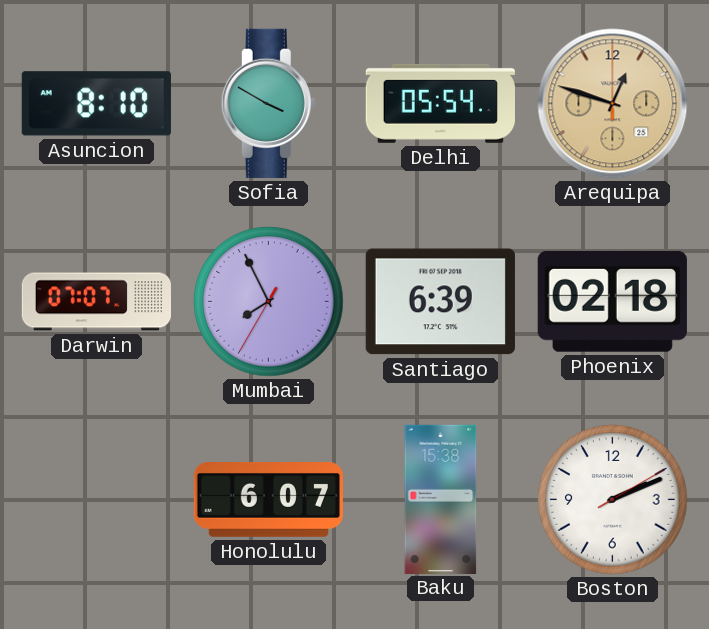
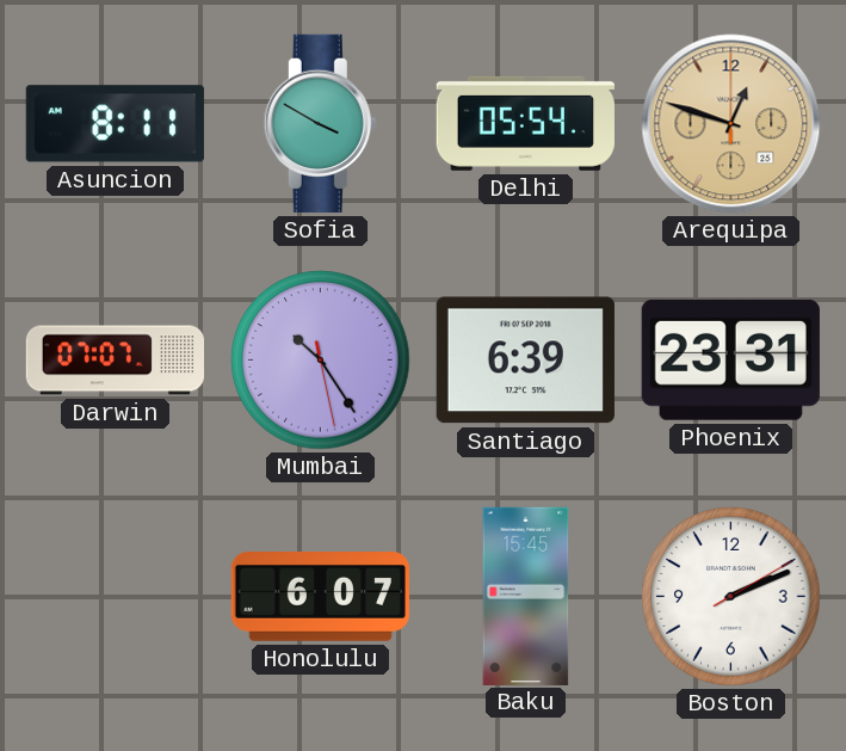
Asuncion: 8:10 -> 8:11 (115, 124)
Mumbai: 7:55 -> 10:24 (321, 361)
Phoenix: 02:18 -> 23:31 (730, 359)
Baku: 15:38 -> 15:45 (526, 596)
